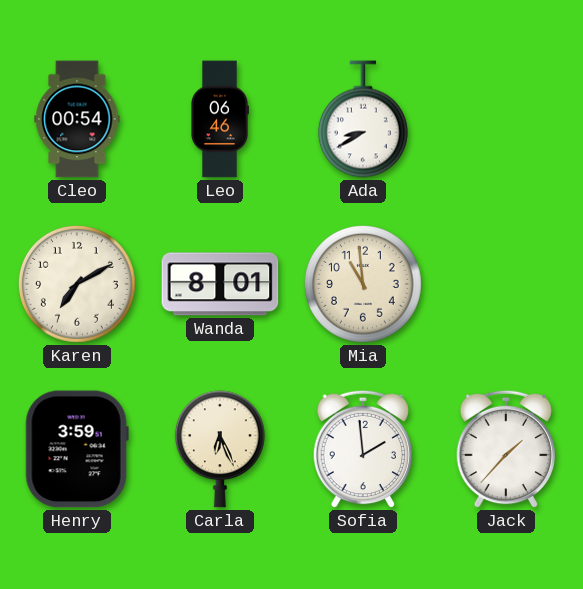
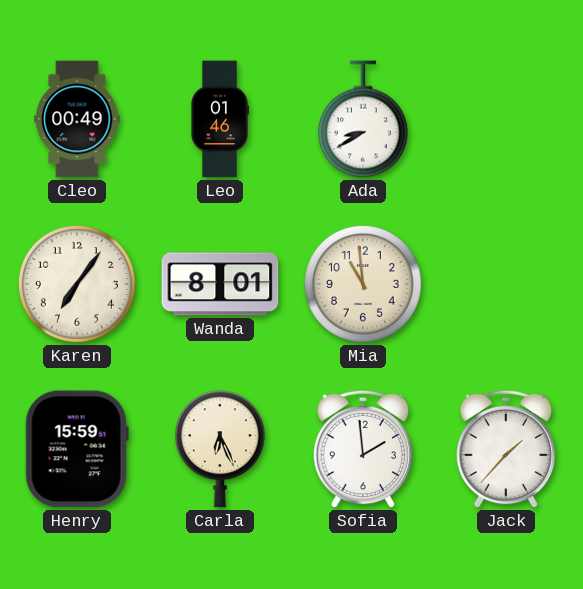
Cleo: 00:54 -> 00:49 (77, 119)
Leo: 06:46 -> 01:46 (220, 119)
Karen: 7:10 -> 7:06 (77, 284)
Henry: 3:59 -> 15:59 (77, 449)
